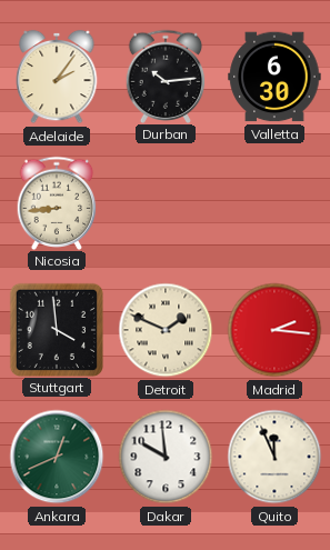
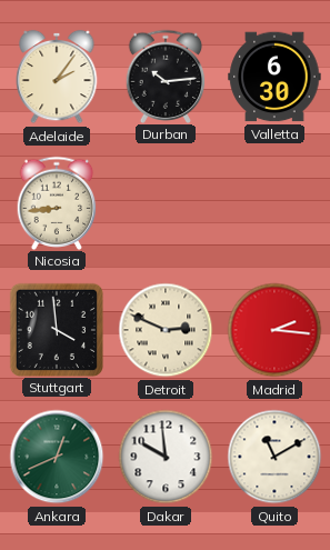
Detroit: 1:49 -> 2:49 (166, 330)
Quito: 11:56 -> 11:10 (274, 457)
